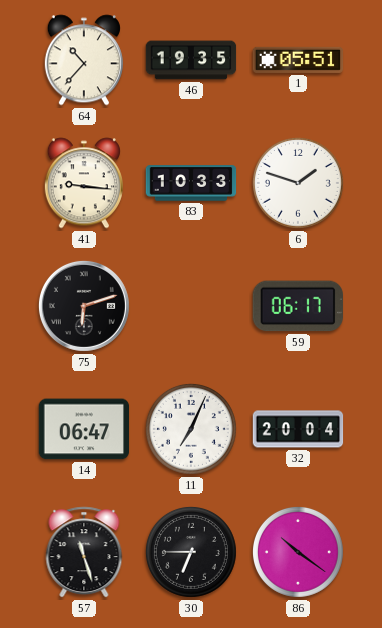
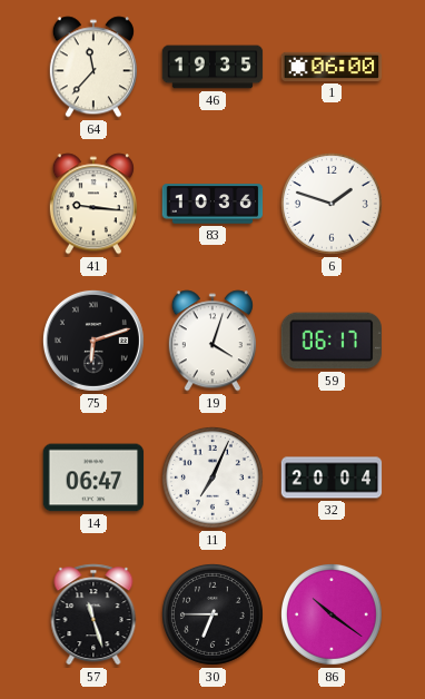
64: 10:37 -> 11:37 (93, 67)
1: 05:51 -> 06:00 (332, 67)
83: 10:33 -> 10:36 (212, 204)
19: none -> 4:03 (212, 341)
